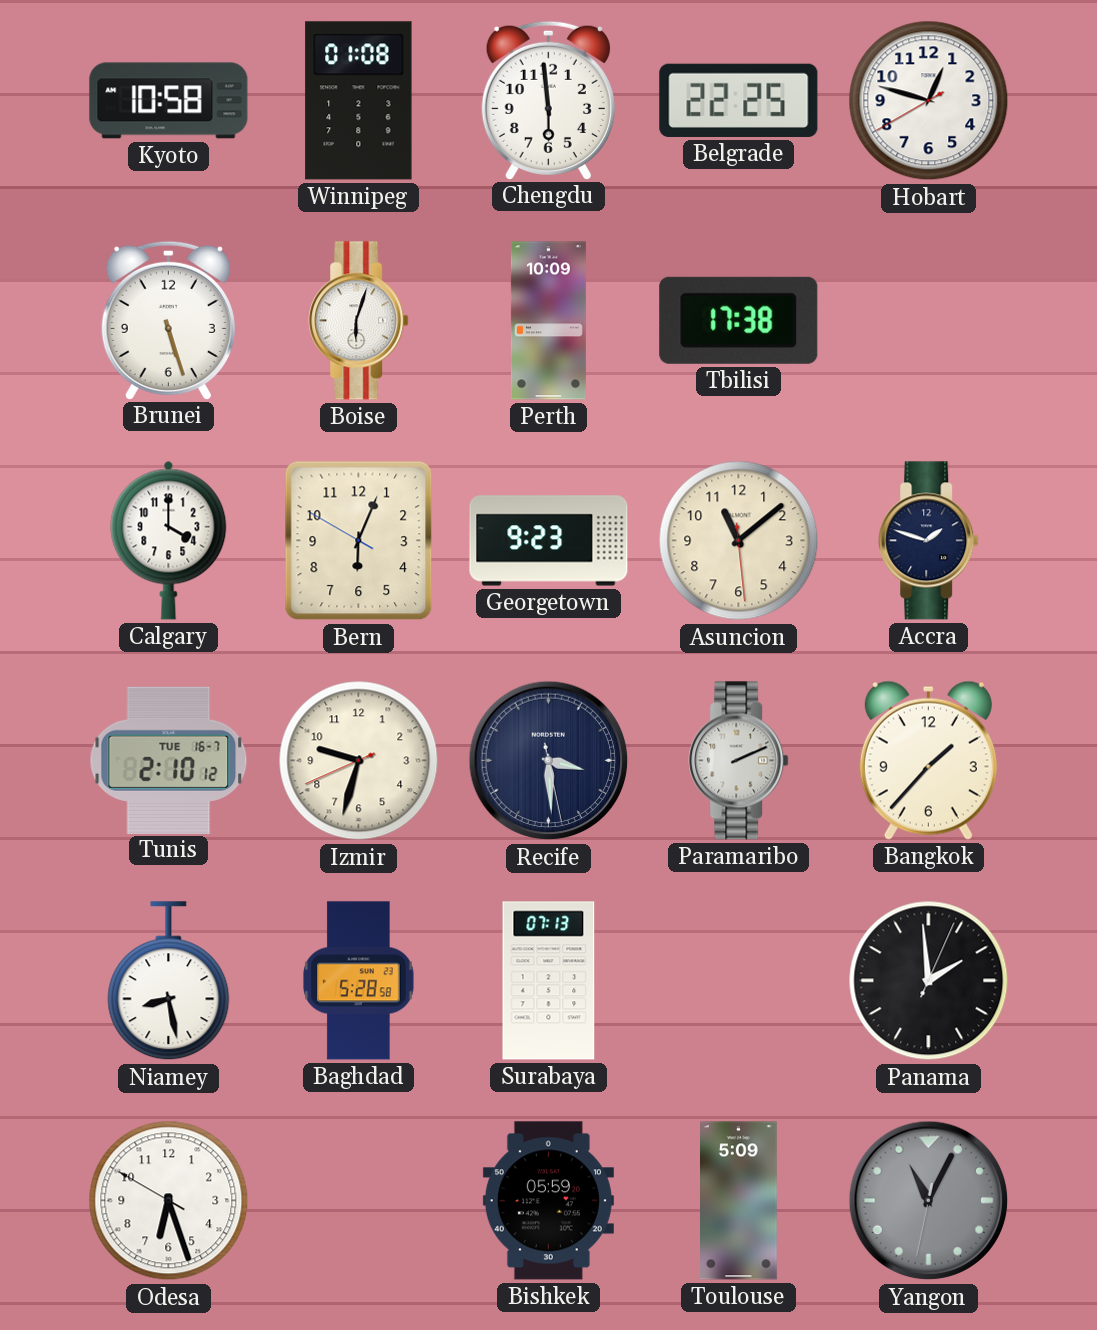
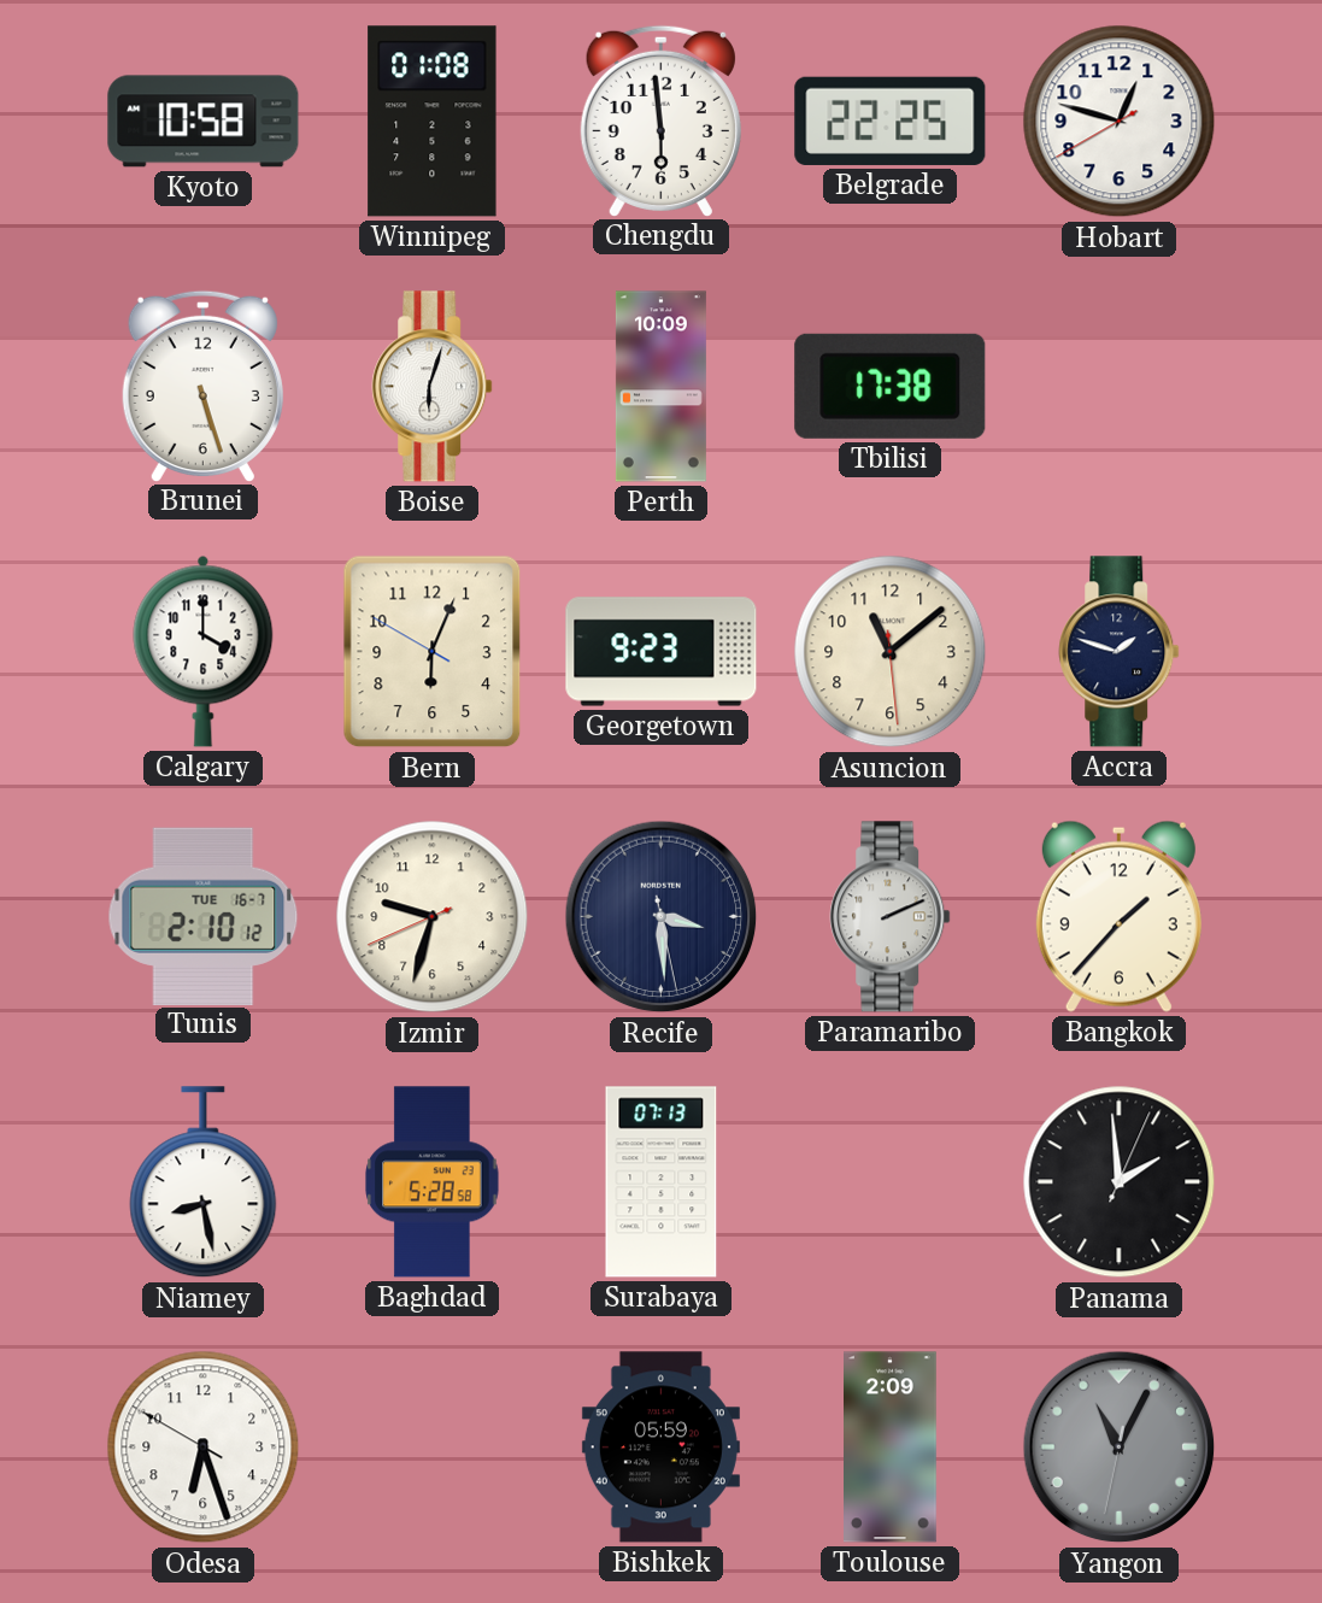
Toulouse: 5:09 -> 2:09 (891, 1448)
